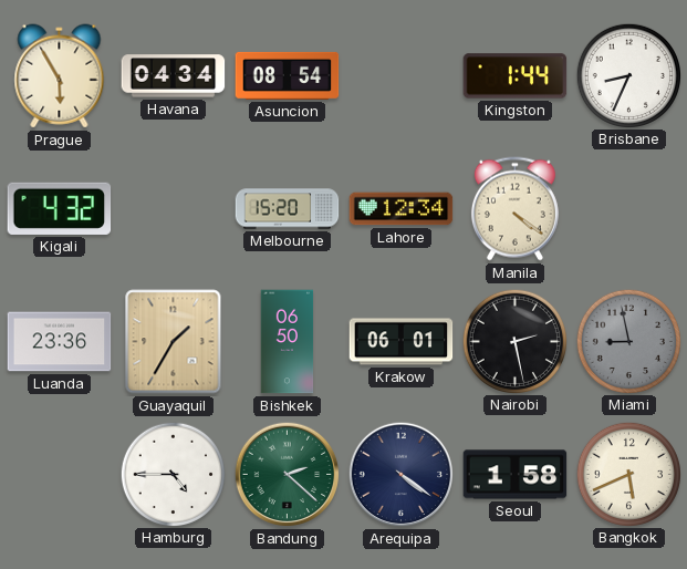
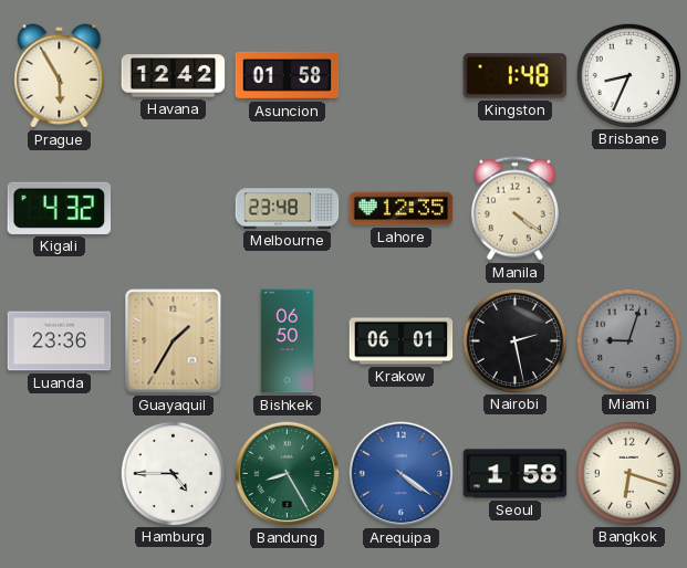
Havana: 04:34 -> 12:42 (174, 76)
Asuncion: 08:54 -> 01:58 (288, 75)
Kingston: 1:44 -> 1:48 (516, 76)
Melbourne: 15:20 -> 23:48 (288, 209)
Lahore: 12:34 -> 12:35 (402, 209)
Miami: 8:58 -> 9:03 (628, 340)
Bandung: 2:22 -> 8:25 (288, 474)
Arequipa dial: navy -> blue (402, 474)
Bangkok: 5:41 -> 6:18 (628, 473)
